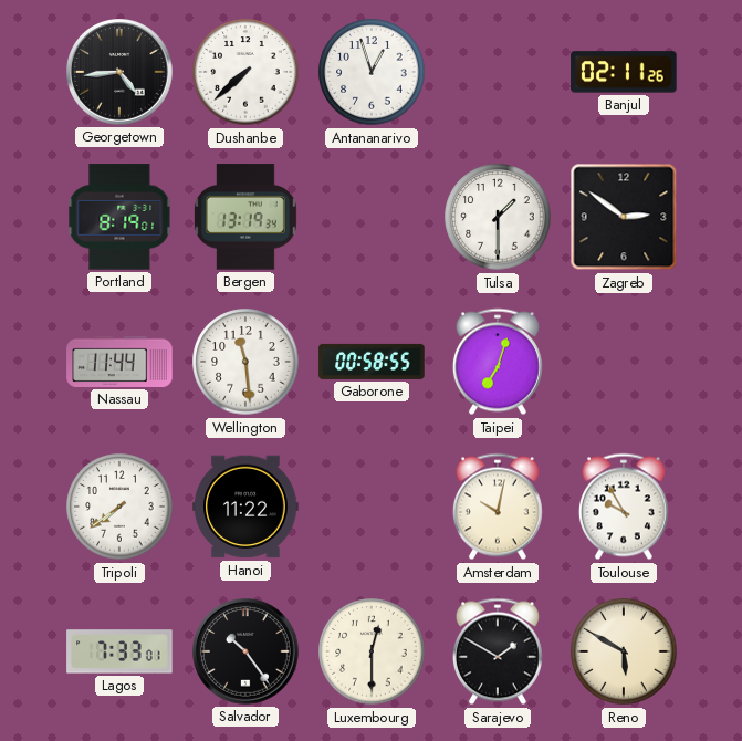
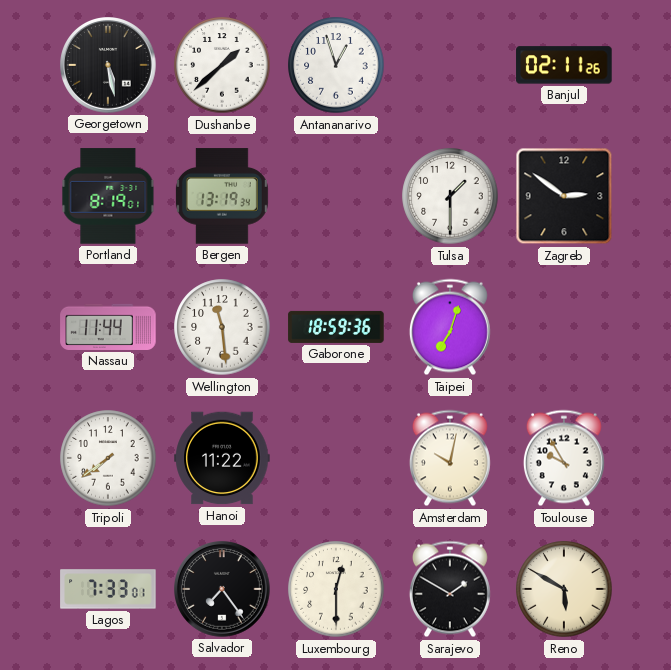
Georgetown: 4:44 -> 5:28 (109, 66)
Dushanbe: 7:38 -> 1:38 (222, 65)
Gaborone: 00:58 -> 18:59 (336, 327)
Salvador: 10:24 -> 7:24 (223, 590)
